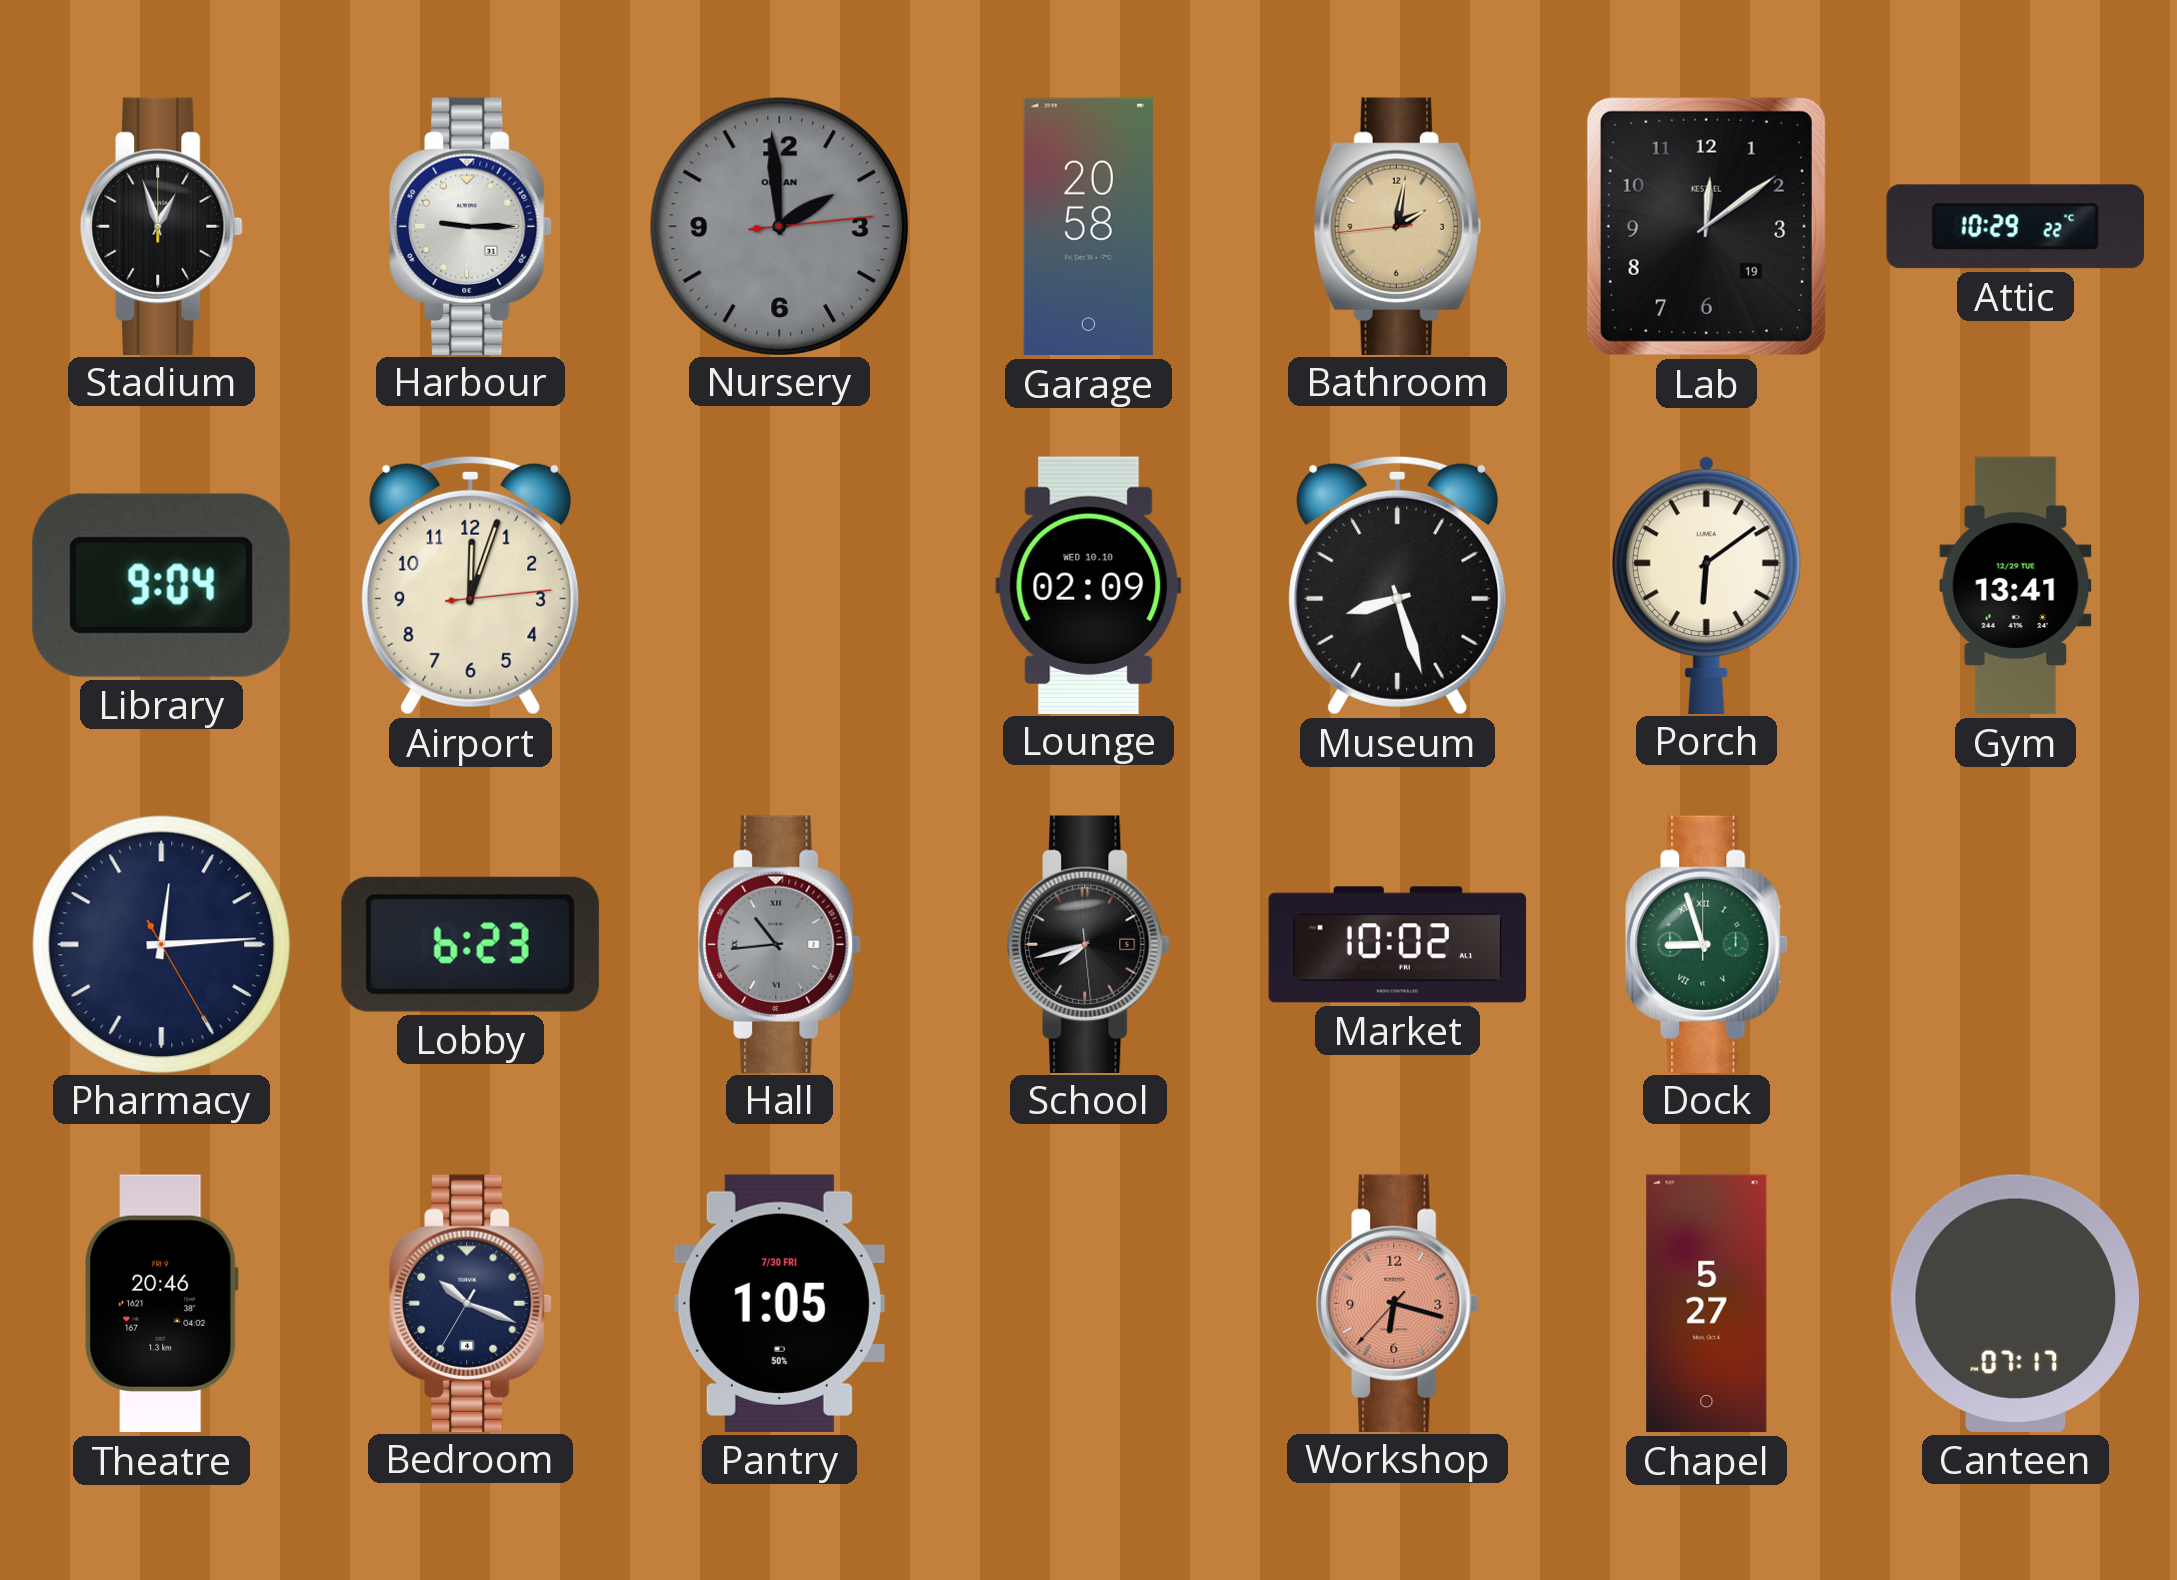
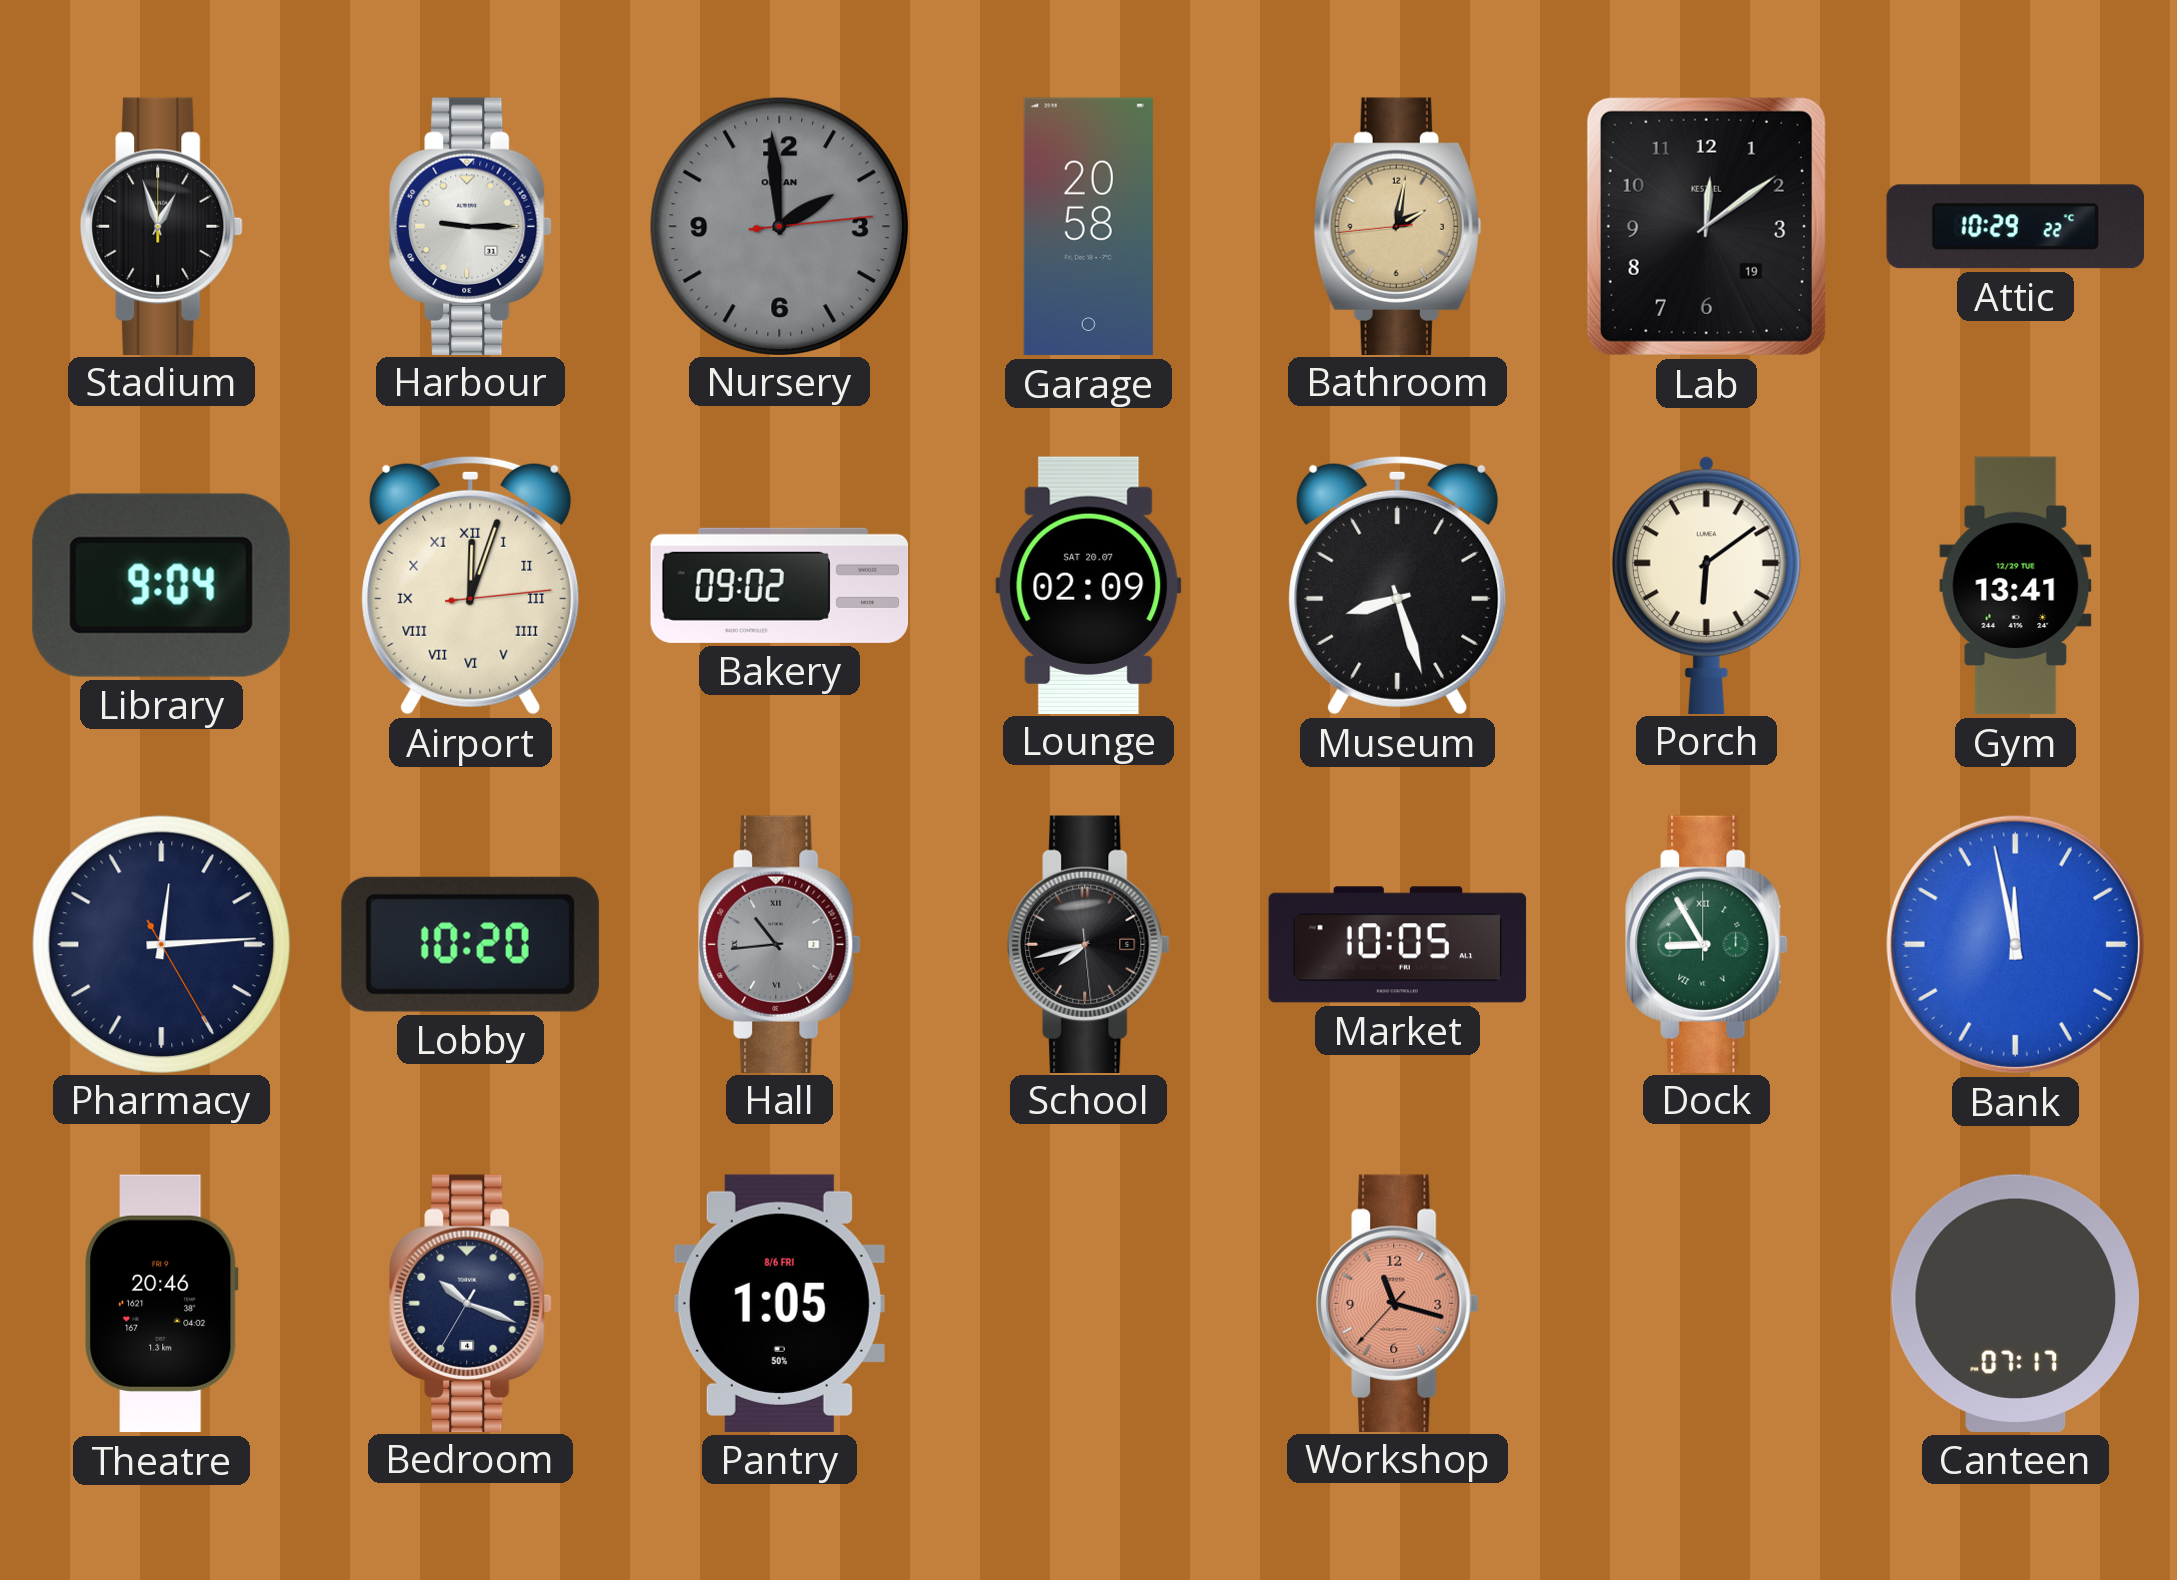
Airport numerals: Arabic -> Roman (471, 585)
Bakery: none -> 09:02 (780, 585)
Lounge date: WED 10.10 -> SAT 20.07 (1089, 585)
Lobby: 6:23 -> 10:20 (470, 944)
Market: 10:02 -> 10:05 (1398, 945)
Dock: 8:57 -> 8:55 (1707, 944)
Bank: none -> 11:58 (2015, 944)
Pantry date: 7/30 FRI -> 8/6 FRI (779, 1303)
Workshop: 6:17 -> 11:17 (1398, 1303)
Chapel: 5:27 -> none (1707, 1304)
